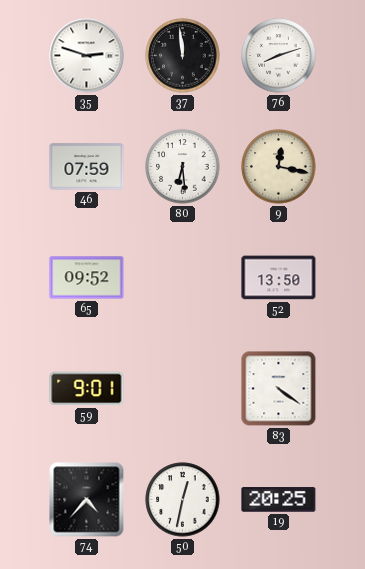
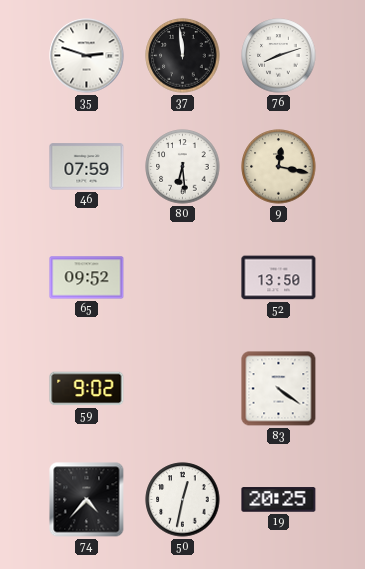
59: 9:01 -> 9:02 (87, 389)
